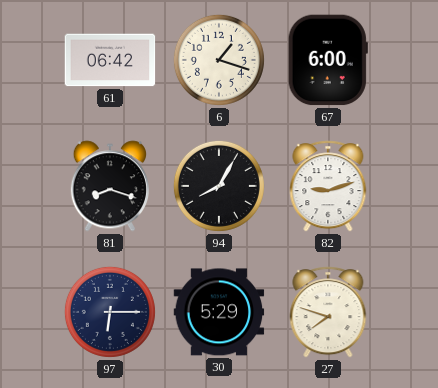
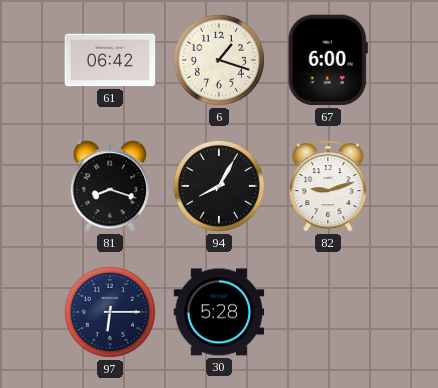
30: 5:29 -> 5:28 (219, 312)
27: 7:48 -> none (328, 312)
